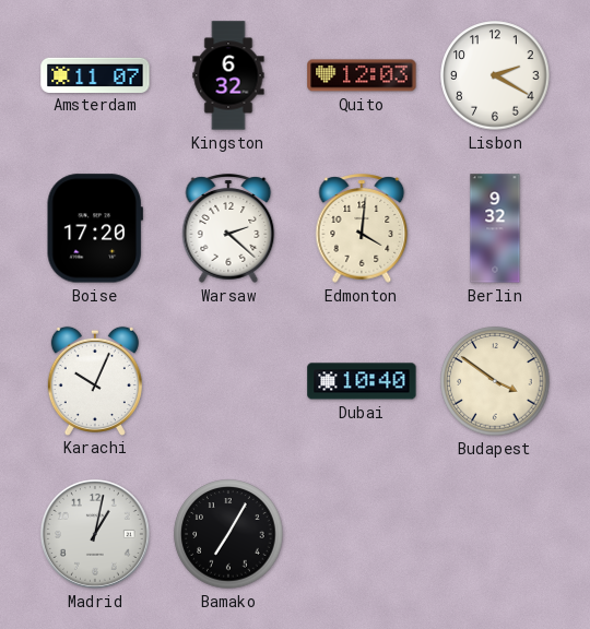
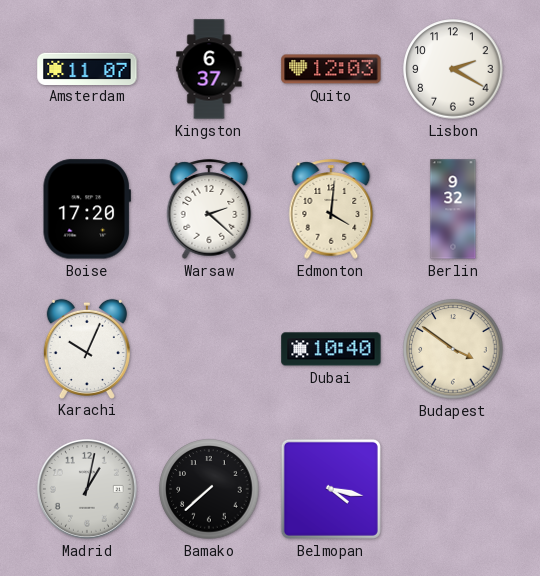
Kingston: 6:32 -> 6:37 (209, 69)
Bamako: 7:05 -> 7:38 (209, 489)
Belmopan: none -> 4:17 (331, 489)
